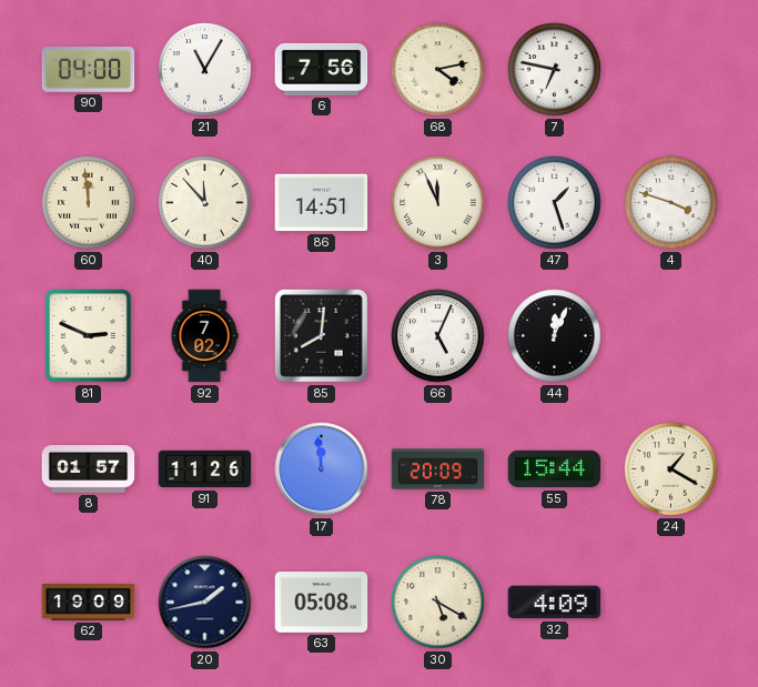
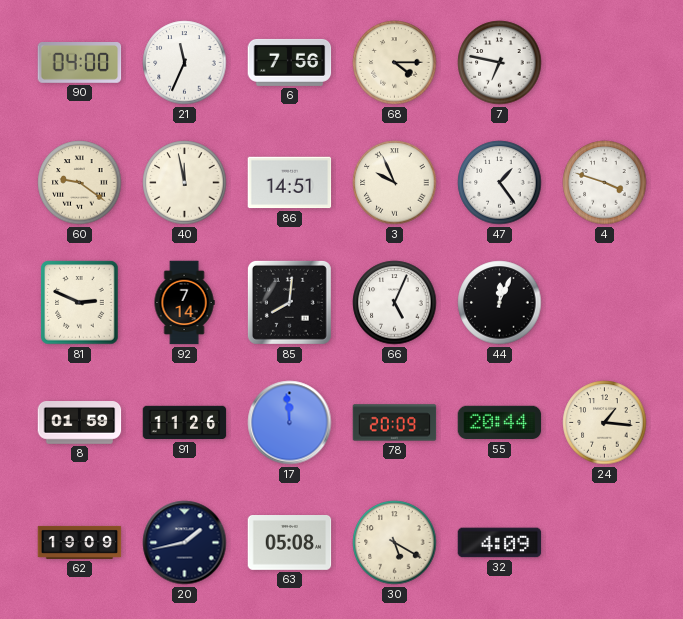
21: 11:05 -> 11:34 (185, 63)
68: 4:13 -> 4:15 (395, 63)
60: 11:59 -> 9:21 (80, 183)
40: 11:53 -> 11:58 (185, 183)
3: 11:56 -> 9:56 (395, 183)
47: 1:27 -> 1:24 (500, 183)
92: 7:02 -> 7:14 (184, 303)
8: 01:57 -> 01:59 (80, 423)
55: 15:44 -> 20:44 (500, 423)
24: 1:20 -> 1:16 (605, 423)
